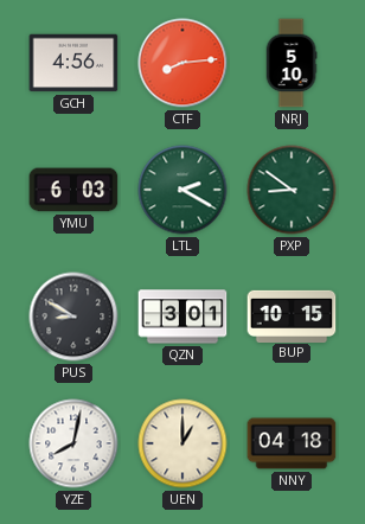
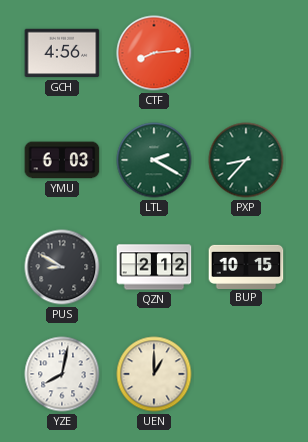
NRJ: 5:10 -> none (292, 63)
PXP: 8:51 -> 8:37 (246, 160)
QZN: 3:01 -> 2:12 (154, 267)
NNY: 04:18 -> none (292, 443)
